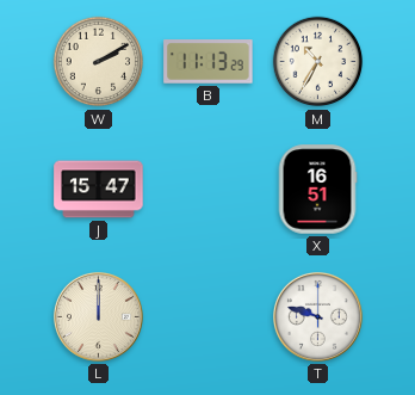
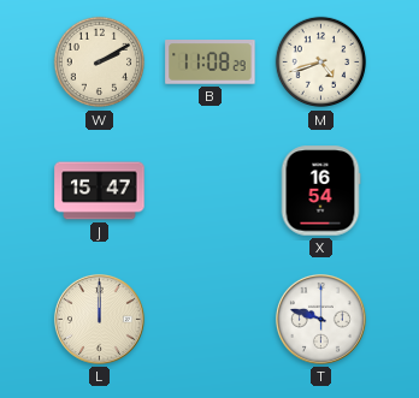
B: 11:13 -> 11:08 (211, 63)
M: 10:35 -> 4:42 (321, 63)
X: 16:51 -> 16:54 (320, 191)
